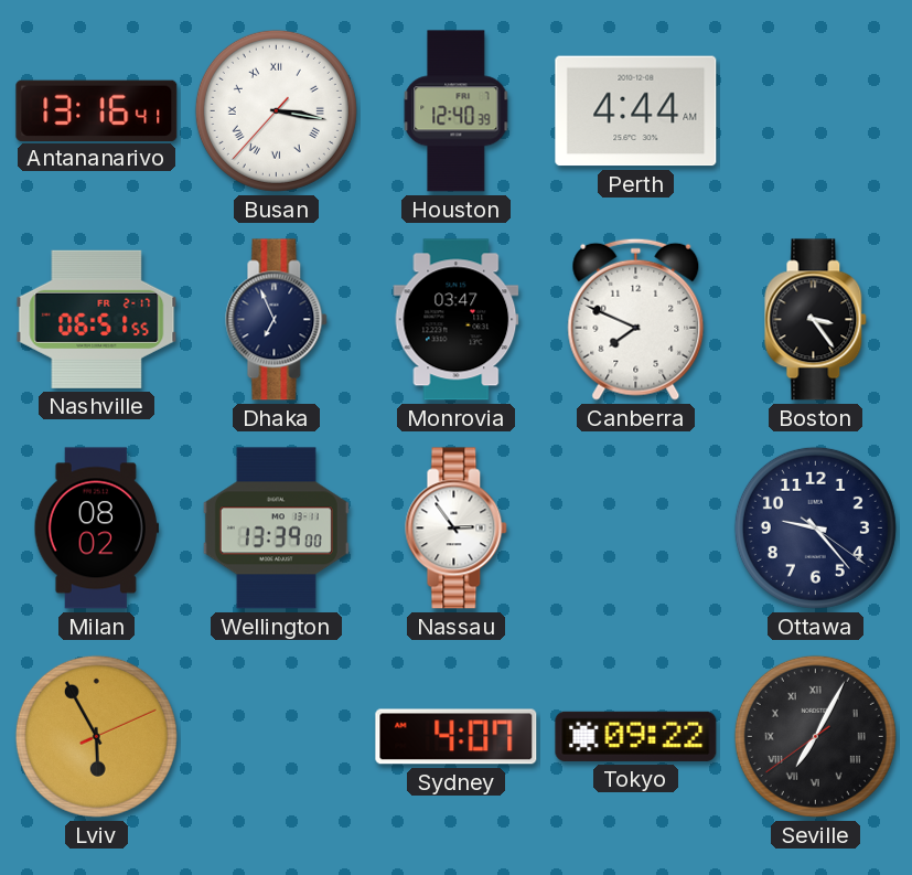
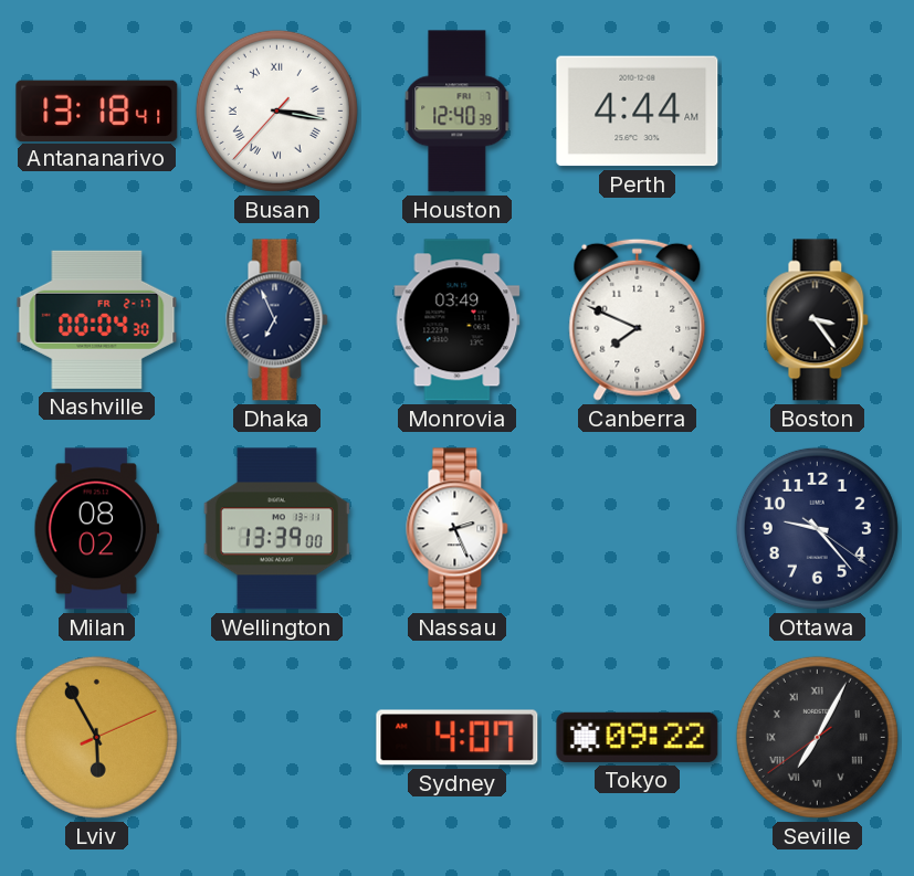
Antananarivo: 13:16 -> 13:18 (97, 110)
Nashville: 06:51 -> 00:04 (97, 319)
Monrovia: 03:47 -> 03:49 (458, 320)
Nassau: 2:54 -> 2:26 (458, 529)
